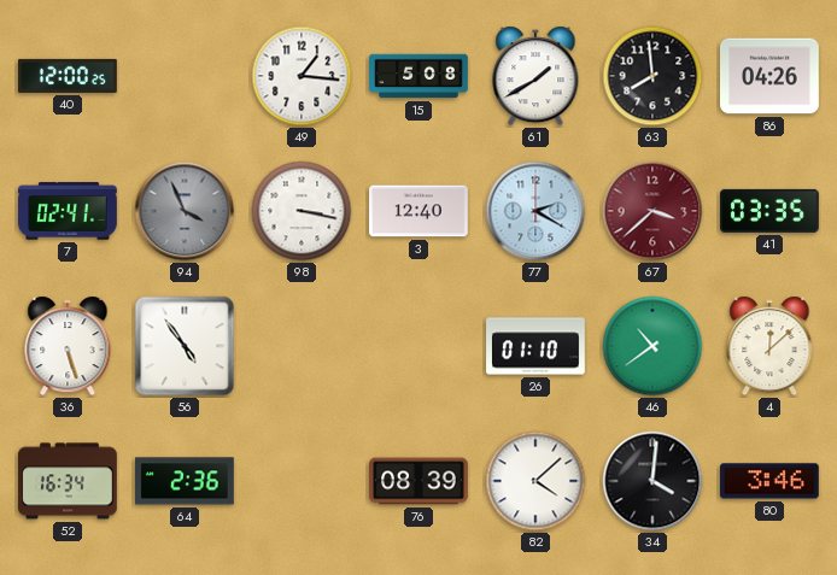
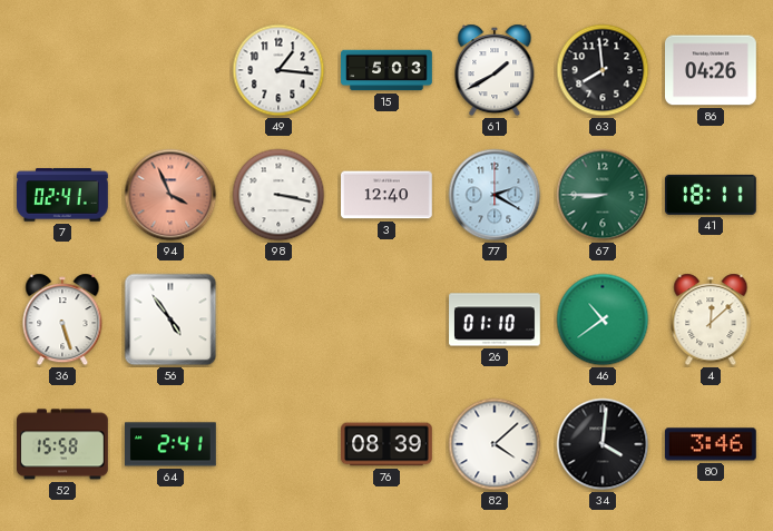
40: 12:00 -> none (69, 76)
15: 5:08 -> 5:03 (387, 70)
94 dial: grey -> salmon (170, 195)
67: 3:38 -> 8:45 (603, 195)
67 dial: burgundy -> green (603, 195)
41: 03:35 -> 18:11 (712, 195)
52: 16:34 -> 15:58 (63, 444)
64: 2:36 -> 2:41 (172, 444)
